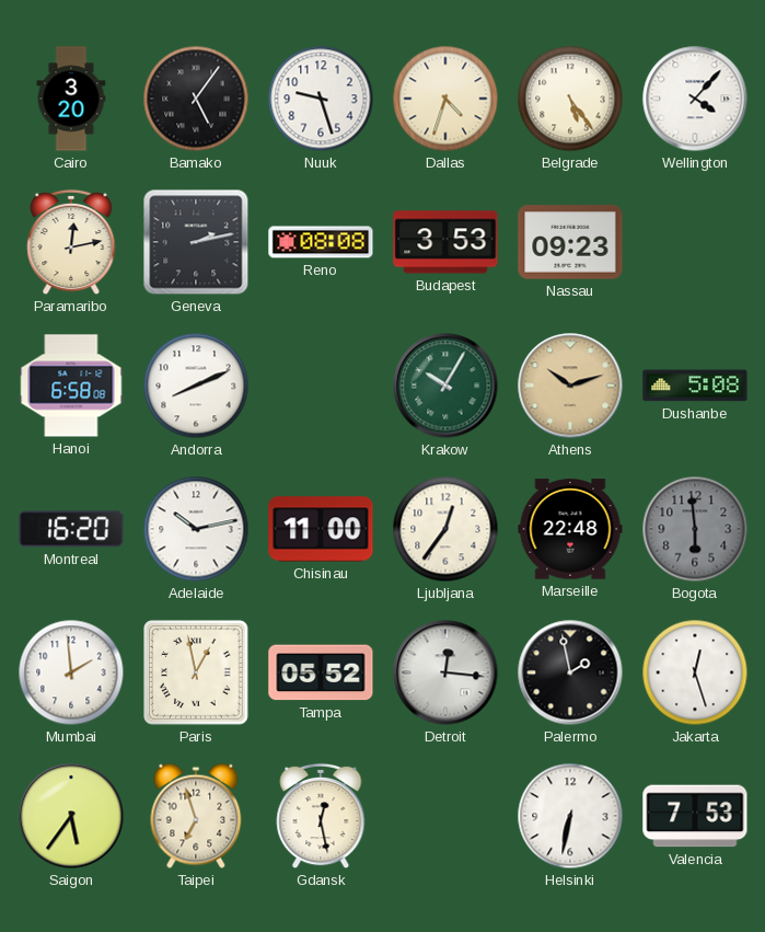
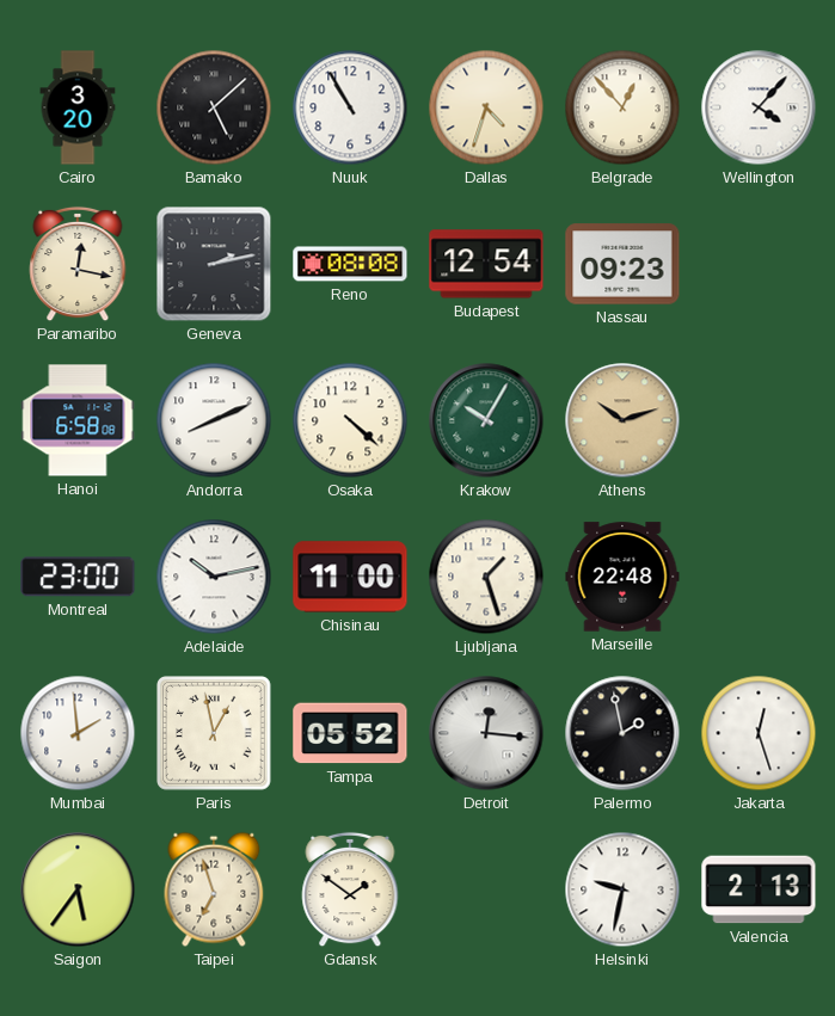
Bamako: 5:06 -> 5:08 (214, 107)
Nuuk: 9:27 -> 10:55 (350, 107)
Belgrade: 5:24 -> 12:53 (622, 107)
Paramaribo: 12:13 -> 12:17 (78, 264)
Budapest: 3:53 -> 12:54 (486, 264)
Osaka: none -> 4:22 (350, 420)
Dushanbe: 5:08 -> none (695, 386)
Montreal: 16:20 -> 23:00 (78, 577)
Ljubljana: 12:36 -> 1:27 (486, 577)
Bogota: 5:59 -> none (695, 529)
Gdansk: 12:28 -> 1:51 (350, 889)
Helsinki: 6:32 -> 9:32 (622, 889)
Valencia: 7:53 -> 2:13 (759, 889)
